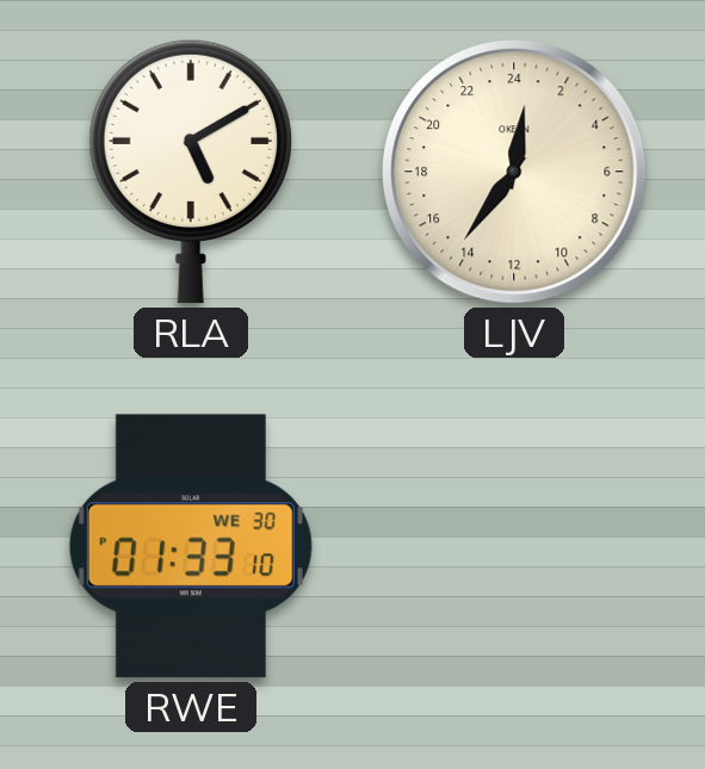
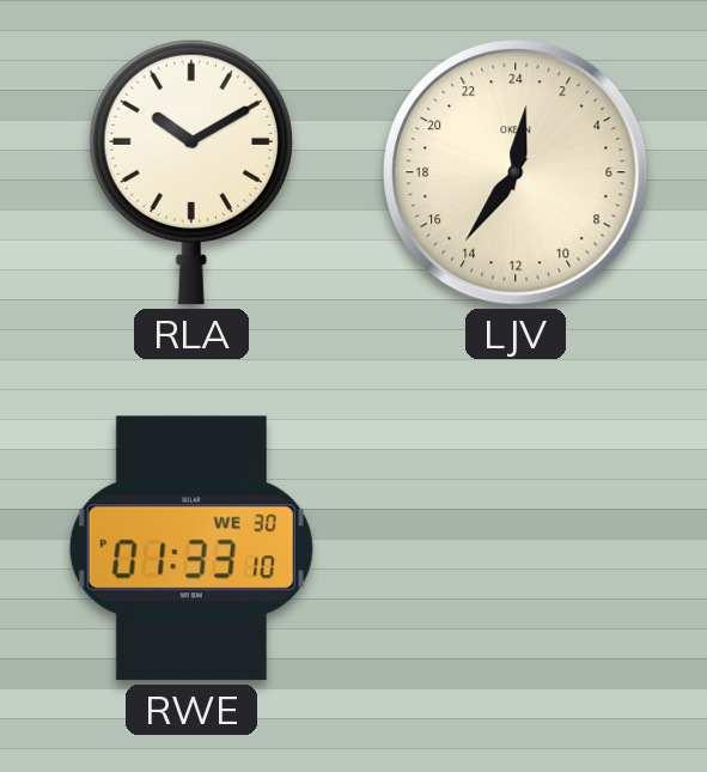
RLA: 5:10 -> 10:10 (191, 172)
